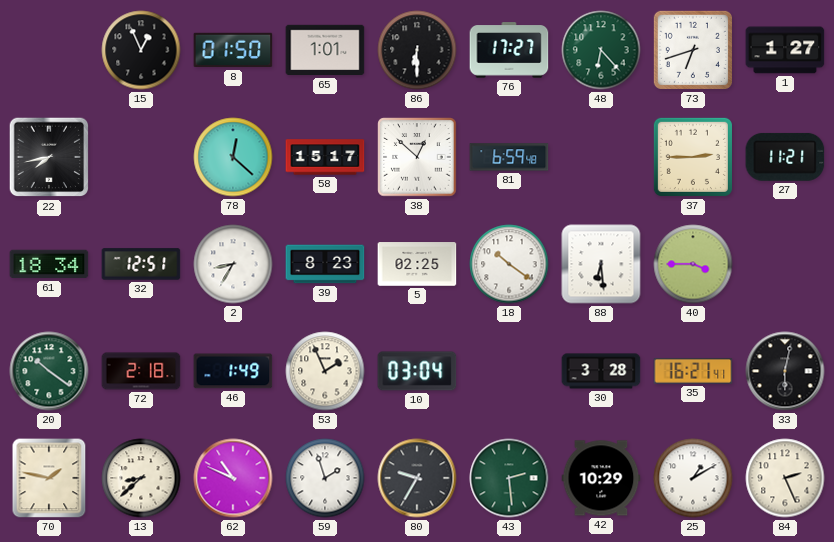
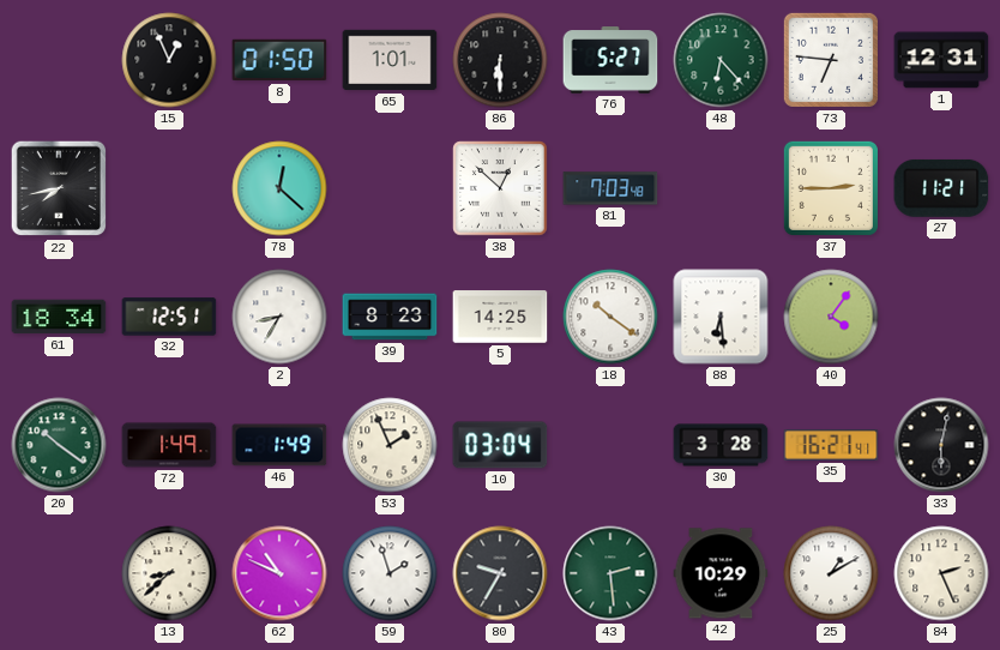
76: 17:27 -> 5:27 (610, 60)
73: 6:42 -> 6:46 (831, 60)
1: 1:27 -> 12:31 (941, 60)
58: 15:17 -> none (325, 157)
81: 6:59 -> 7:03 (610, 188)
5: 02:25 -> 14:25 (500, 317)
40: 3:45 -> 4:06 (831, 317)
72: 2:18 -> 1:49 (169, 445)
70: 1:47 -> none (49, 478)
